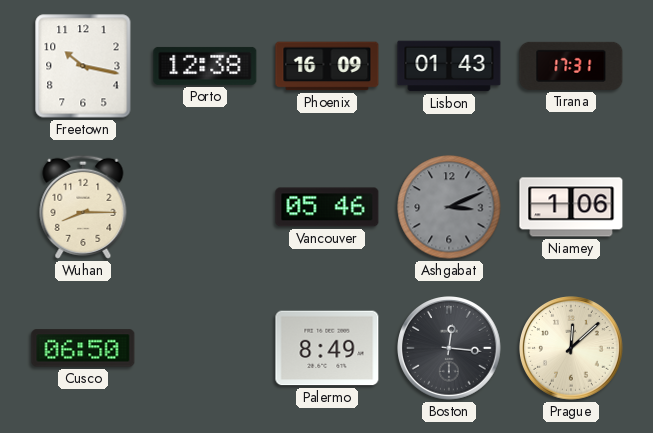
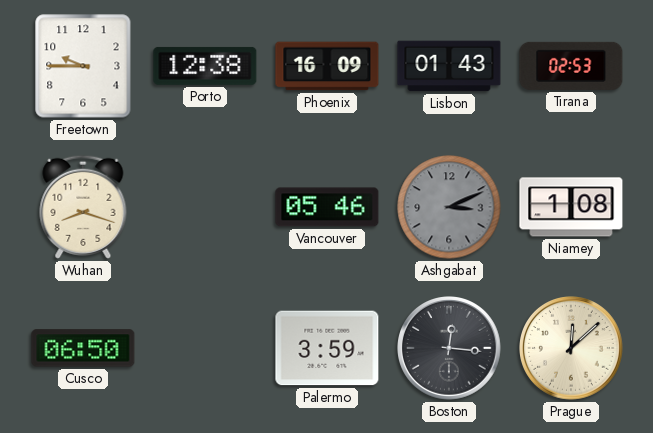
Freetown: 10:17 -> 9:45 (83, 66)
Tirana: 17:31 -> 02:53 (571, 66)
Wuhan: 8:15 -> 8:18 (83, 207)
Niamey: 1:06 -> 1:08 (571, 207)
Palermo: 8:49 -> 3:59 (327, 348)
